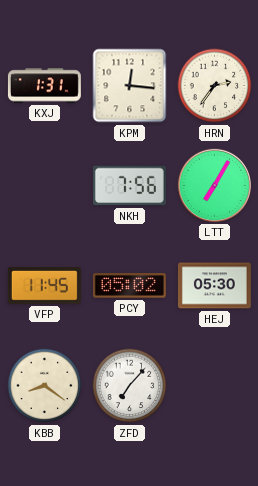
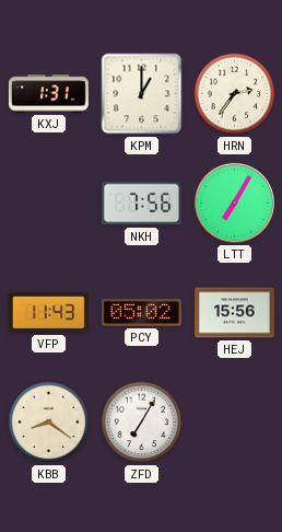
KPM: 12:16 -> 1:00 (142, 94)
VFP: 11:45 -> 11:43 (48, 313)
HEJ: 05:30 -> 15:56 (234, 313)
ZFD: 7:07 -> 7:05 (142, 423)
